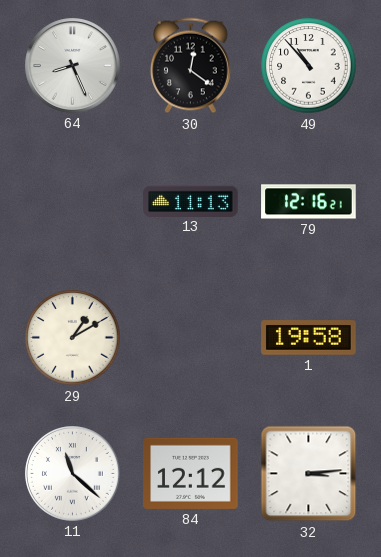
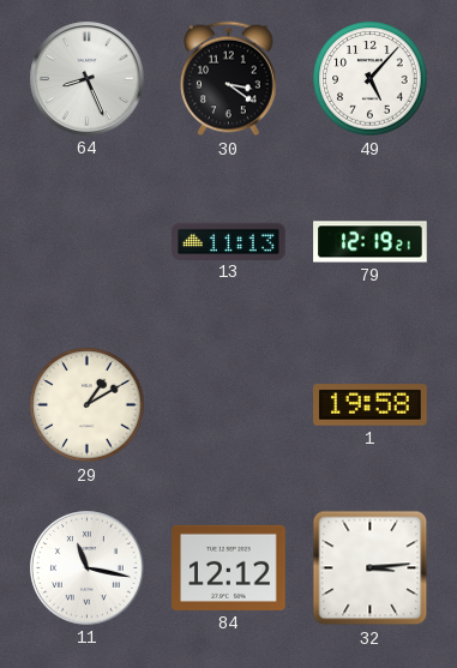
30: 12:21 -> 3:21 (229, 79)
49: 10:53 -> 5:07 (371, 79)
79: 12:16 -> 12:19 (371, 242)
11: 11:22 -> 11:17 (88, 568)
